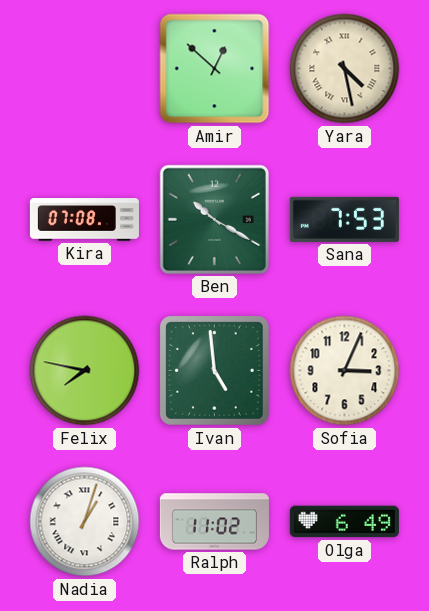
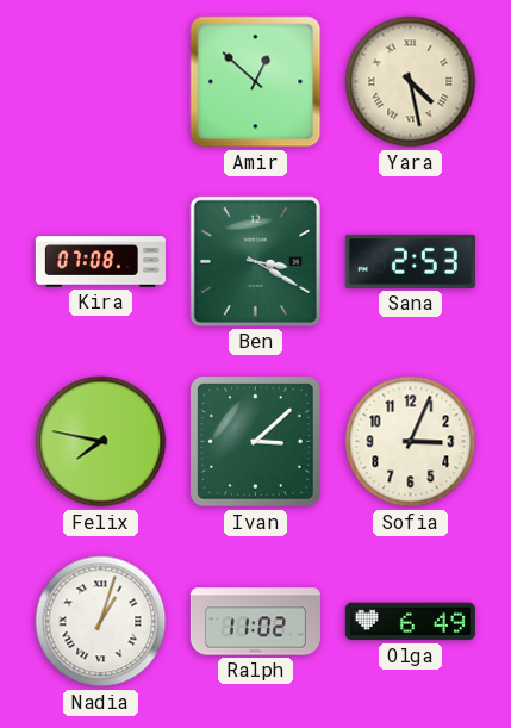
Ben: 10:20 -> 3:20 (255, 261)
Sana: 7:53 -> 2:53 (410, 261)
Ivan: 4:59 -> 3:08 (256, 442)
